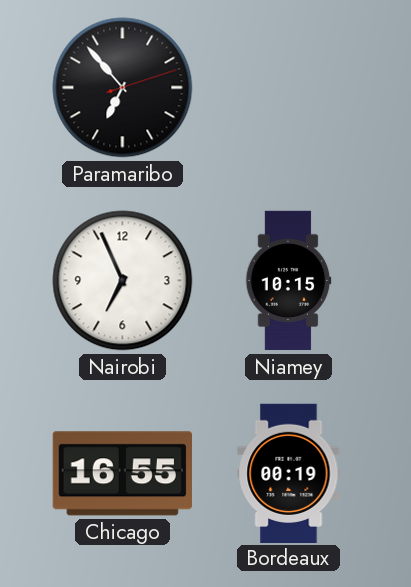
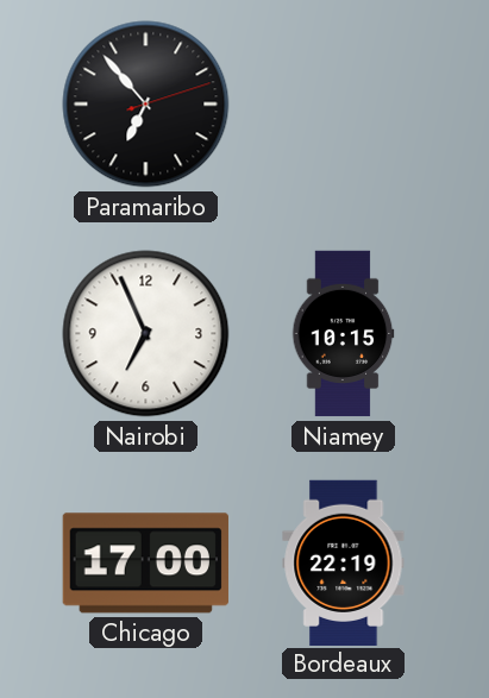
Chicago: 16:55 -> 17:00 (145, 564)
Bordeaux: 00:19 -> 22:19 (344, 562)
